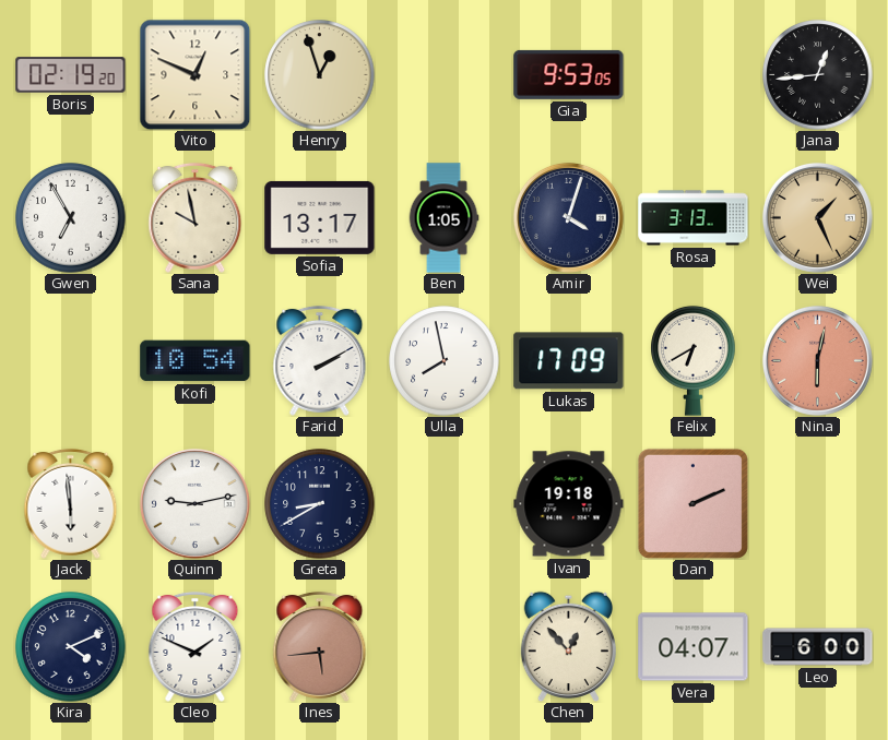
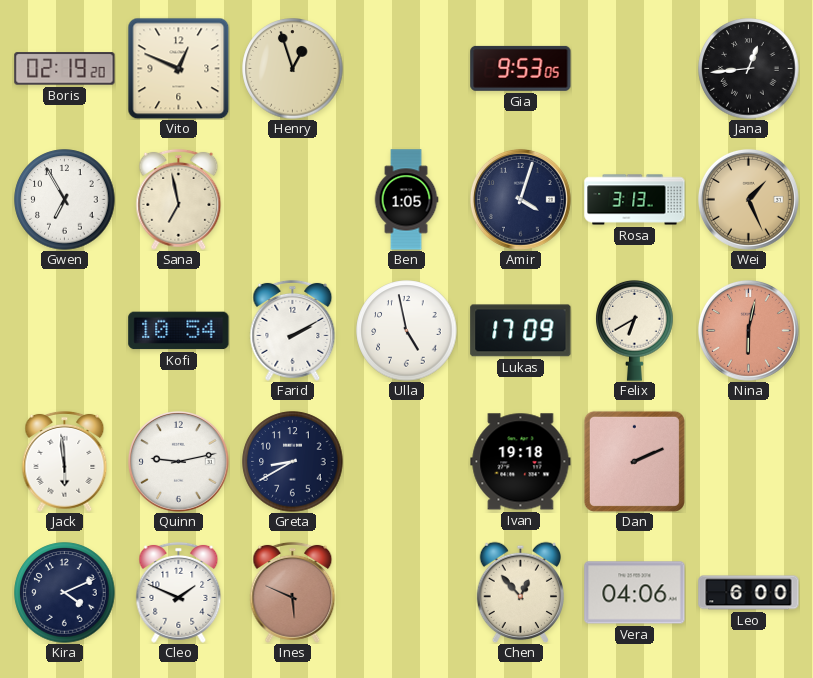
Sana: 9:58 -> 6:58 (179, 199)
Sofia: 13:17 -> none (320, 217)
Ulla: 7:58 -> 4:58 (407, 331)
Ines: 5:44 -> 5:49 (293, 592)
Vera: 04:07 -> 04:06 (635, 593)
